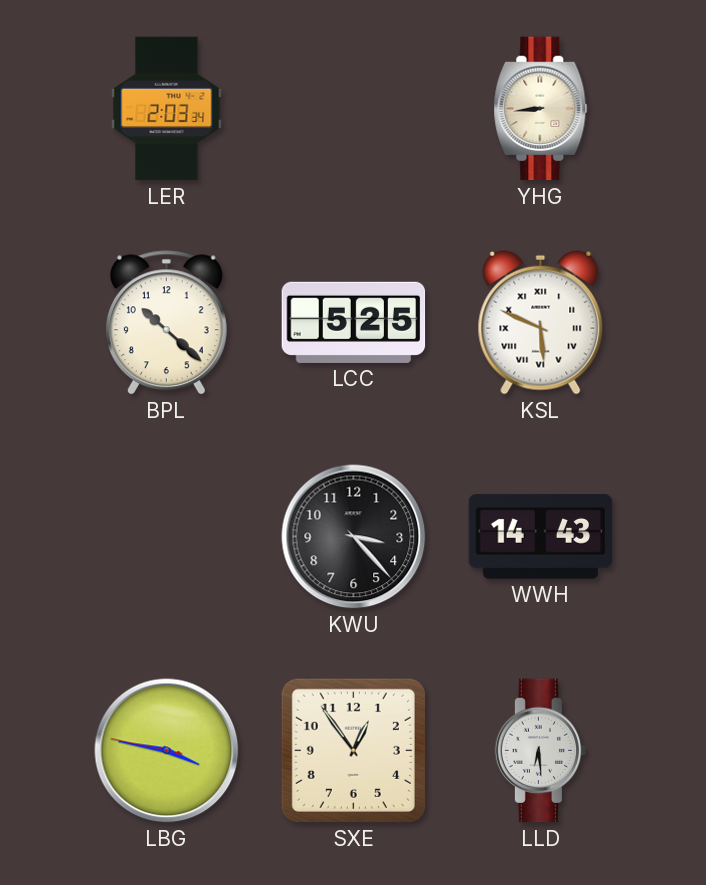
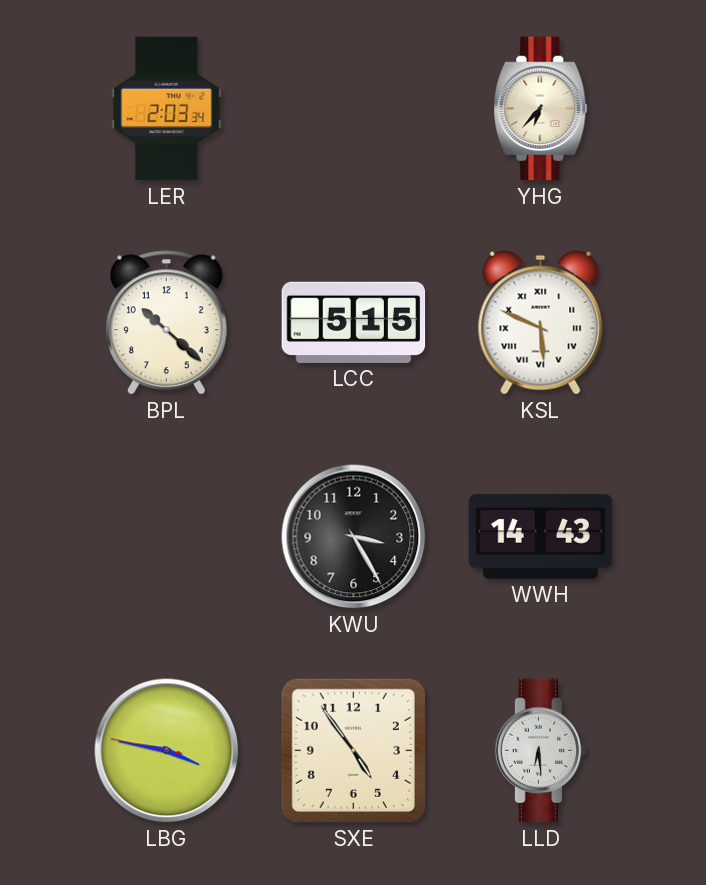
YHG: 8:44 -> 6:37 (541, 109)
LCC: 5:25 -> 5:15 (354, 322)
KWU: 3:23 -> 3:25 (354, 537)
SXE: 12:54 -> 4:54 (353, 750)
